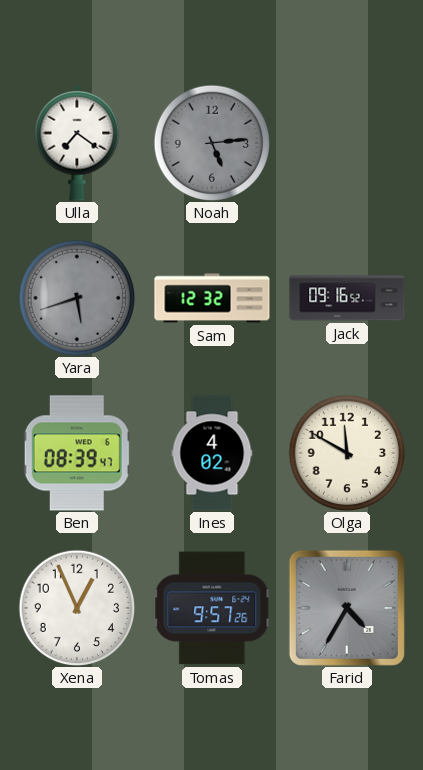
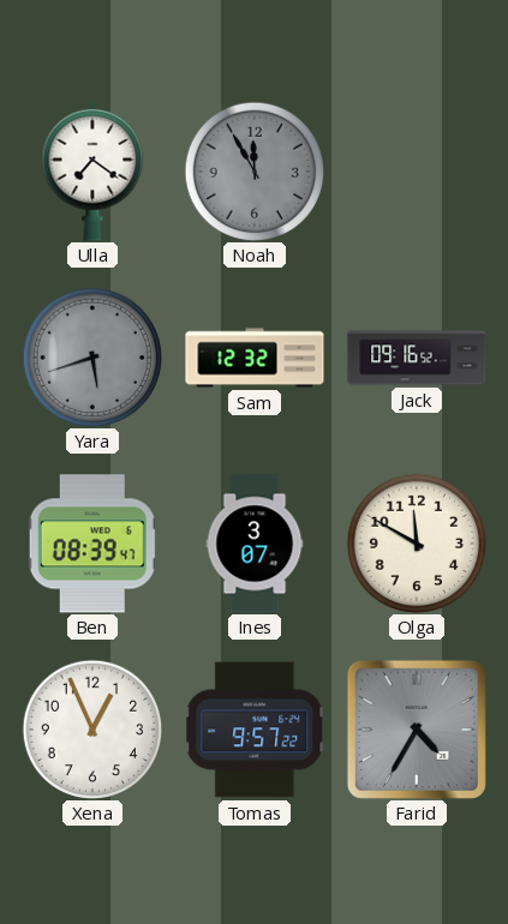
Noah: 5:14 -> 11:55 (255, 172)
Ines: 4:02 -> 3:07 (255, 544)
Tomas: 9:57:26 -> 9:57:22 (255, 730)
